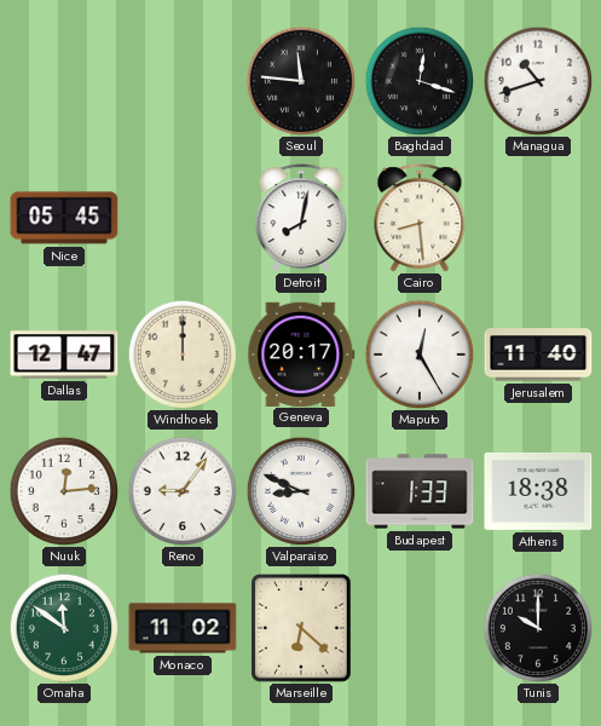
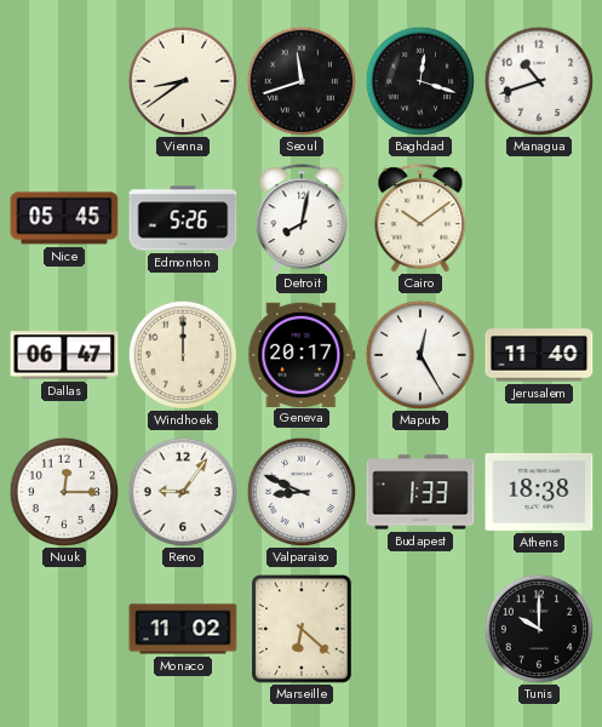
Vienna: none -> 8:39 (182, 80)
Seoul: 11:46 -> 11:42 (300, 80)
Edmonton: none -> 5:26 (183, 218)
Cairo: 8:29 -> 10:09 (420, 218)
Dallas: 12:47 -> 06:47 (64, 355)
Nuuk: 12:14 -> 12:15 (63, 491)
Omaha: 11:51 -> none (63, 627)
